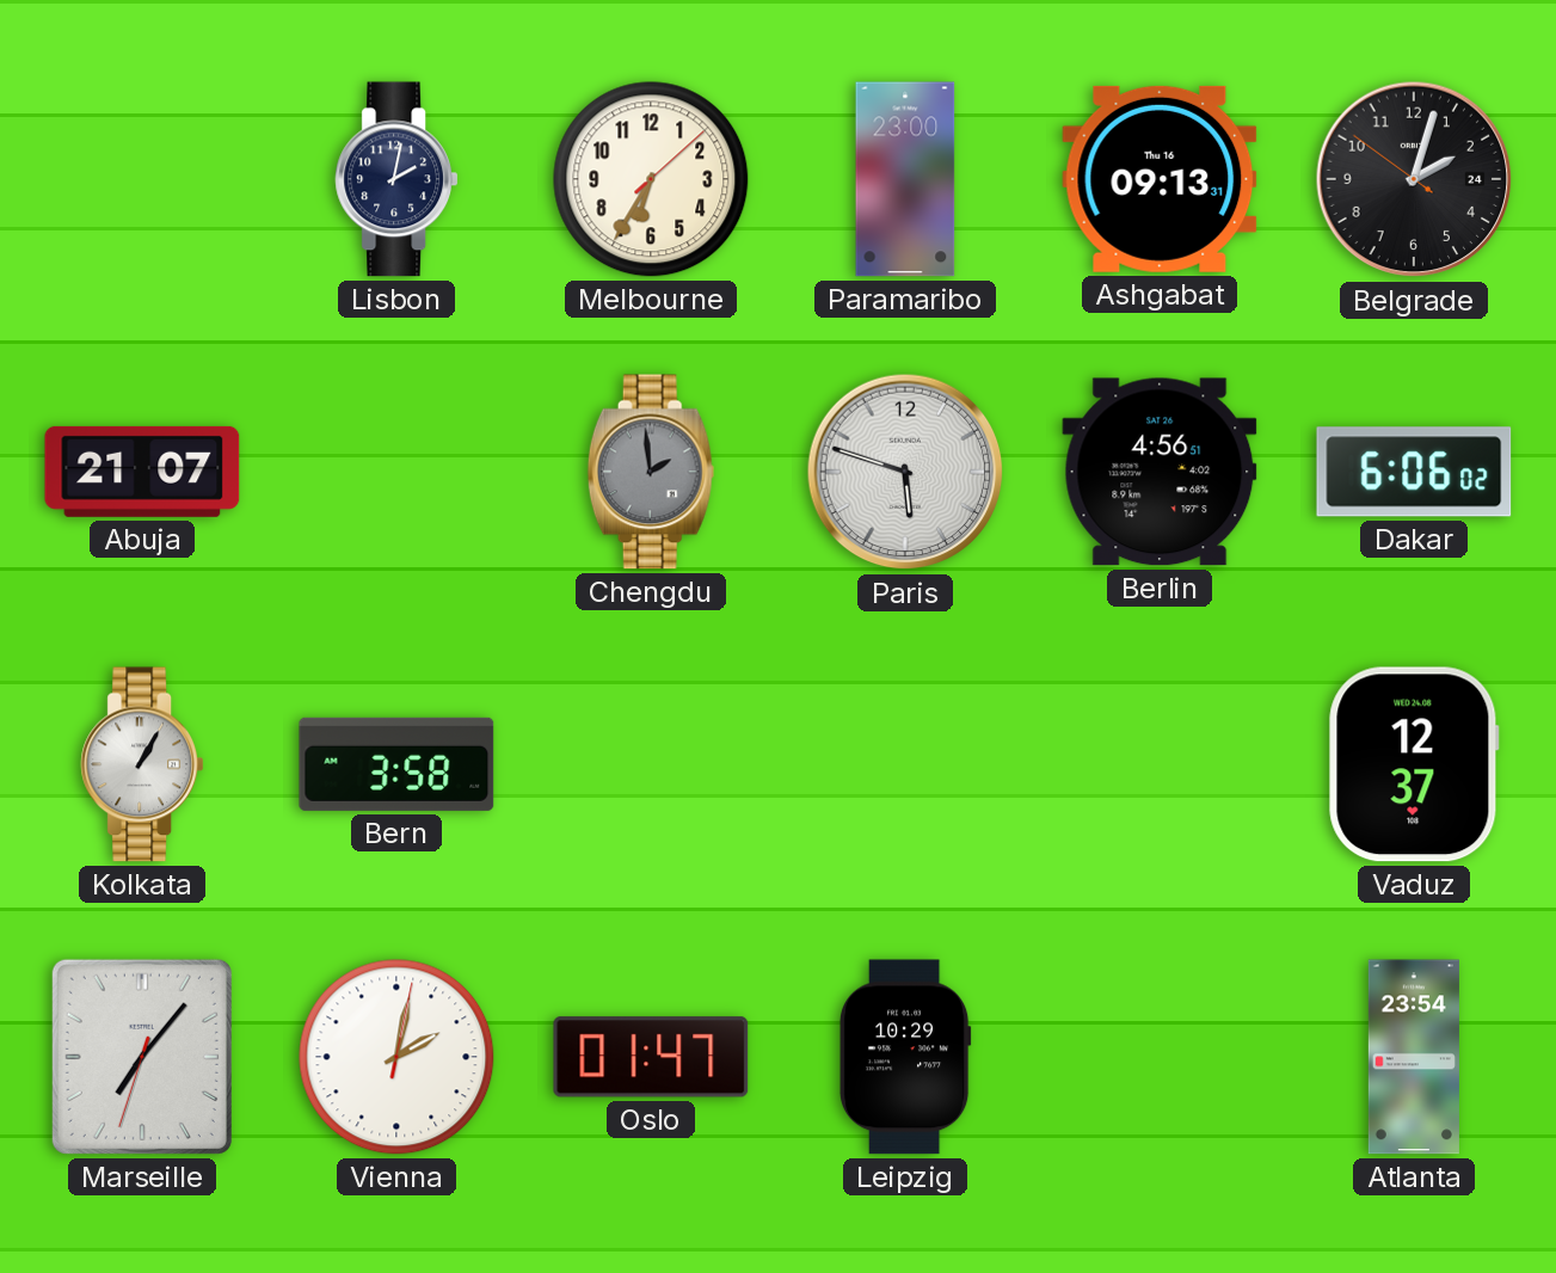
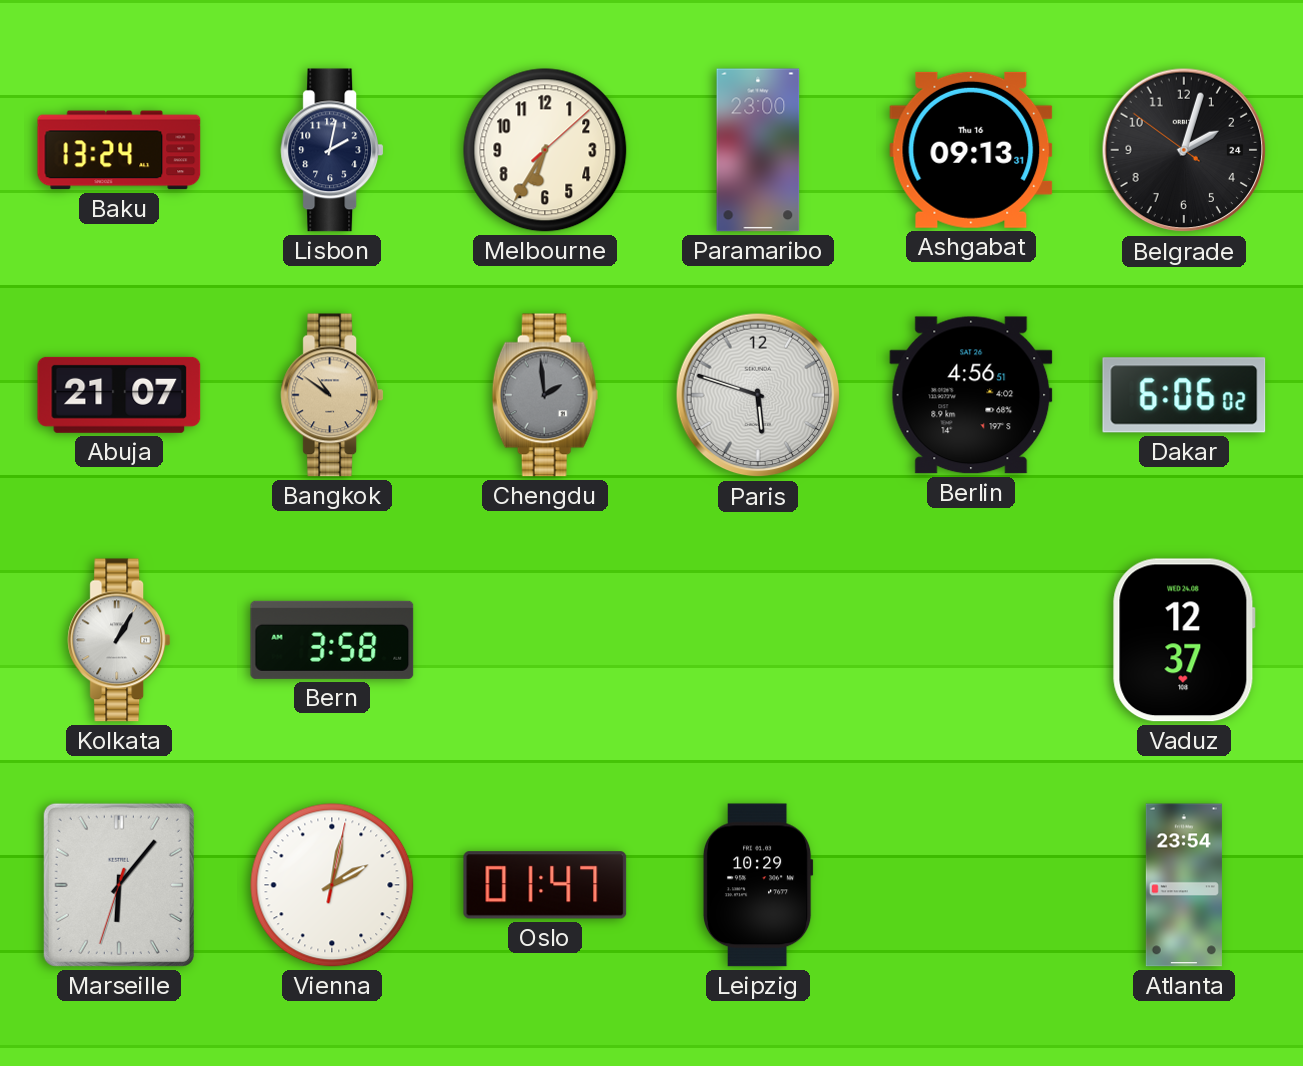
Baku: none -> 13:24 (119, 150)
Bangkok: none -> 10:51 (332, 395)
Marseille: 7:06 -> 6:06 (119, 885)
